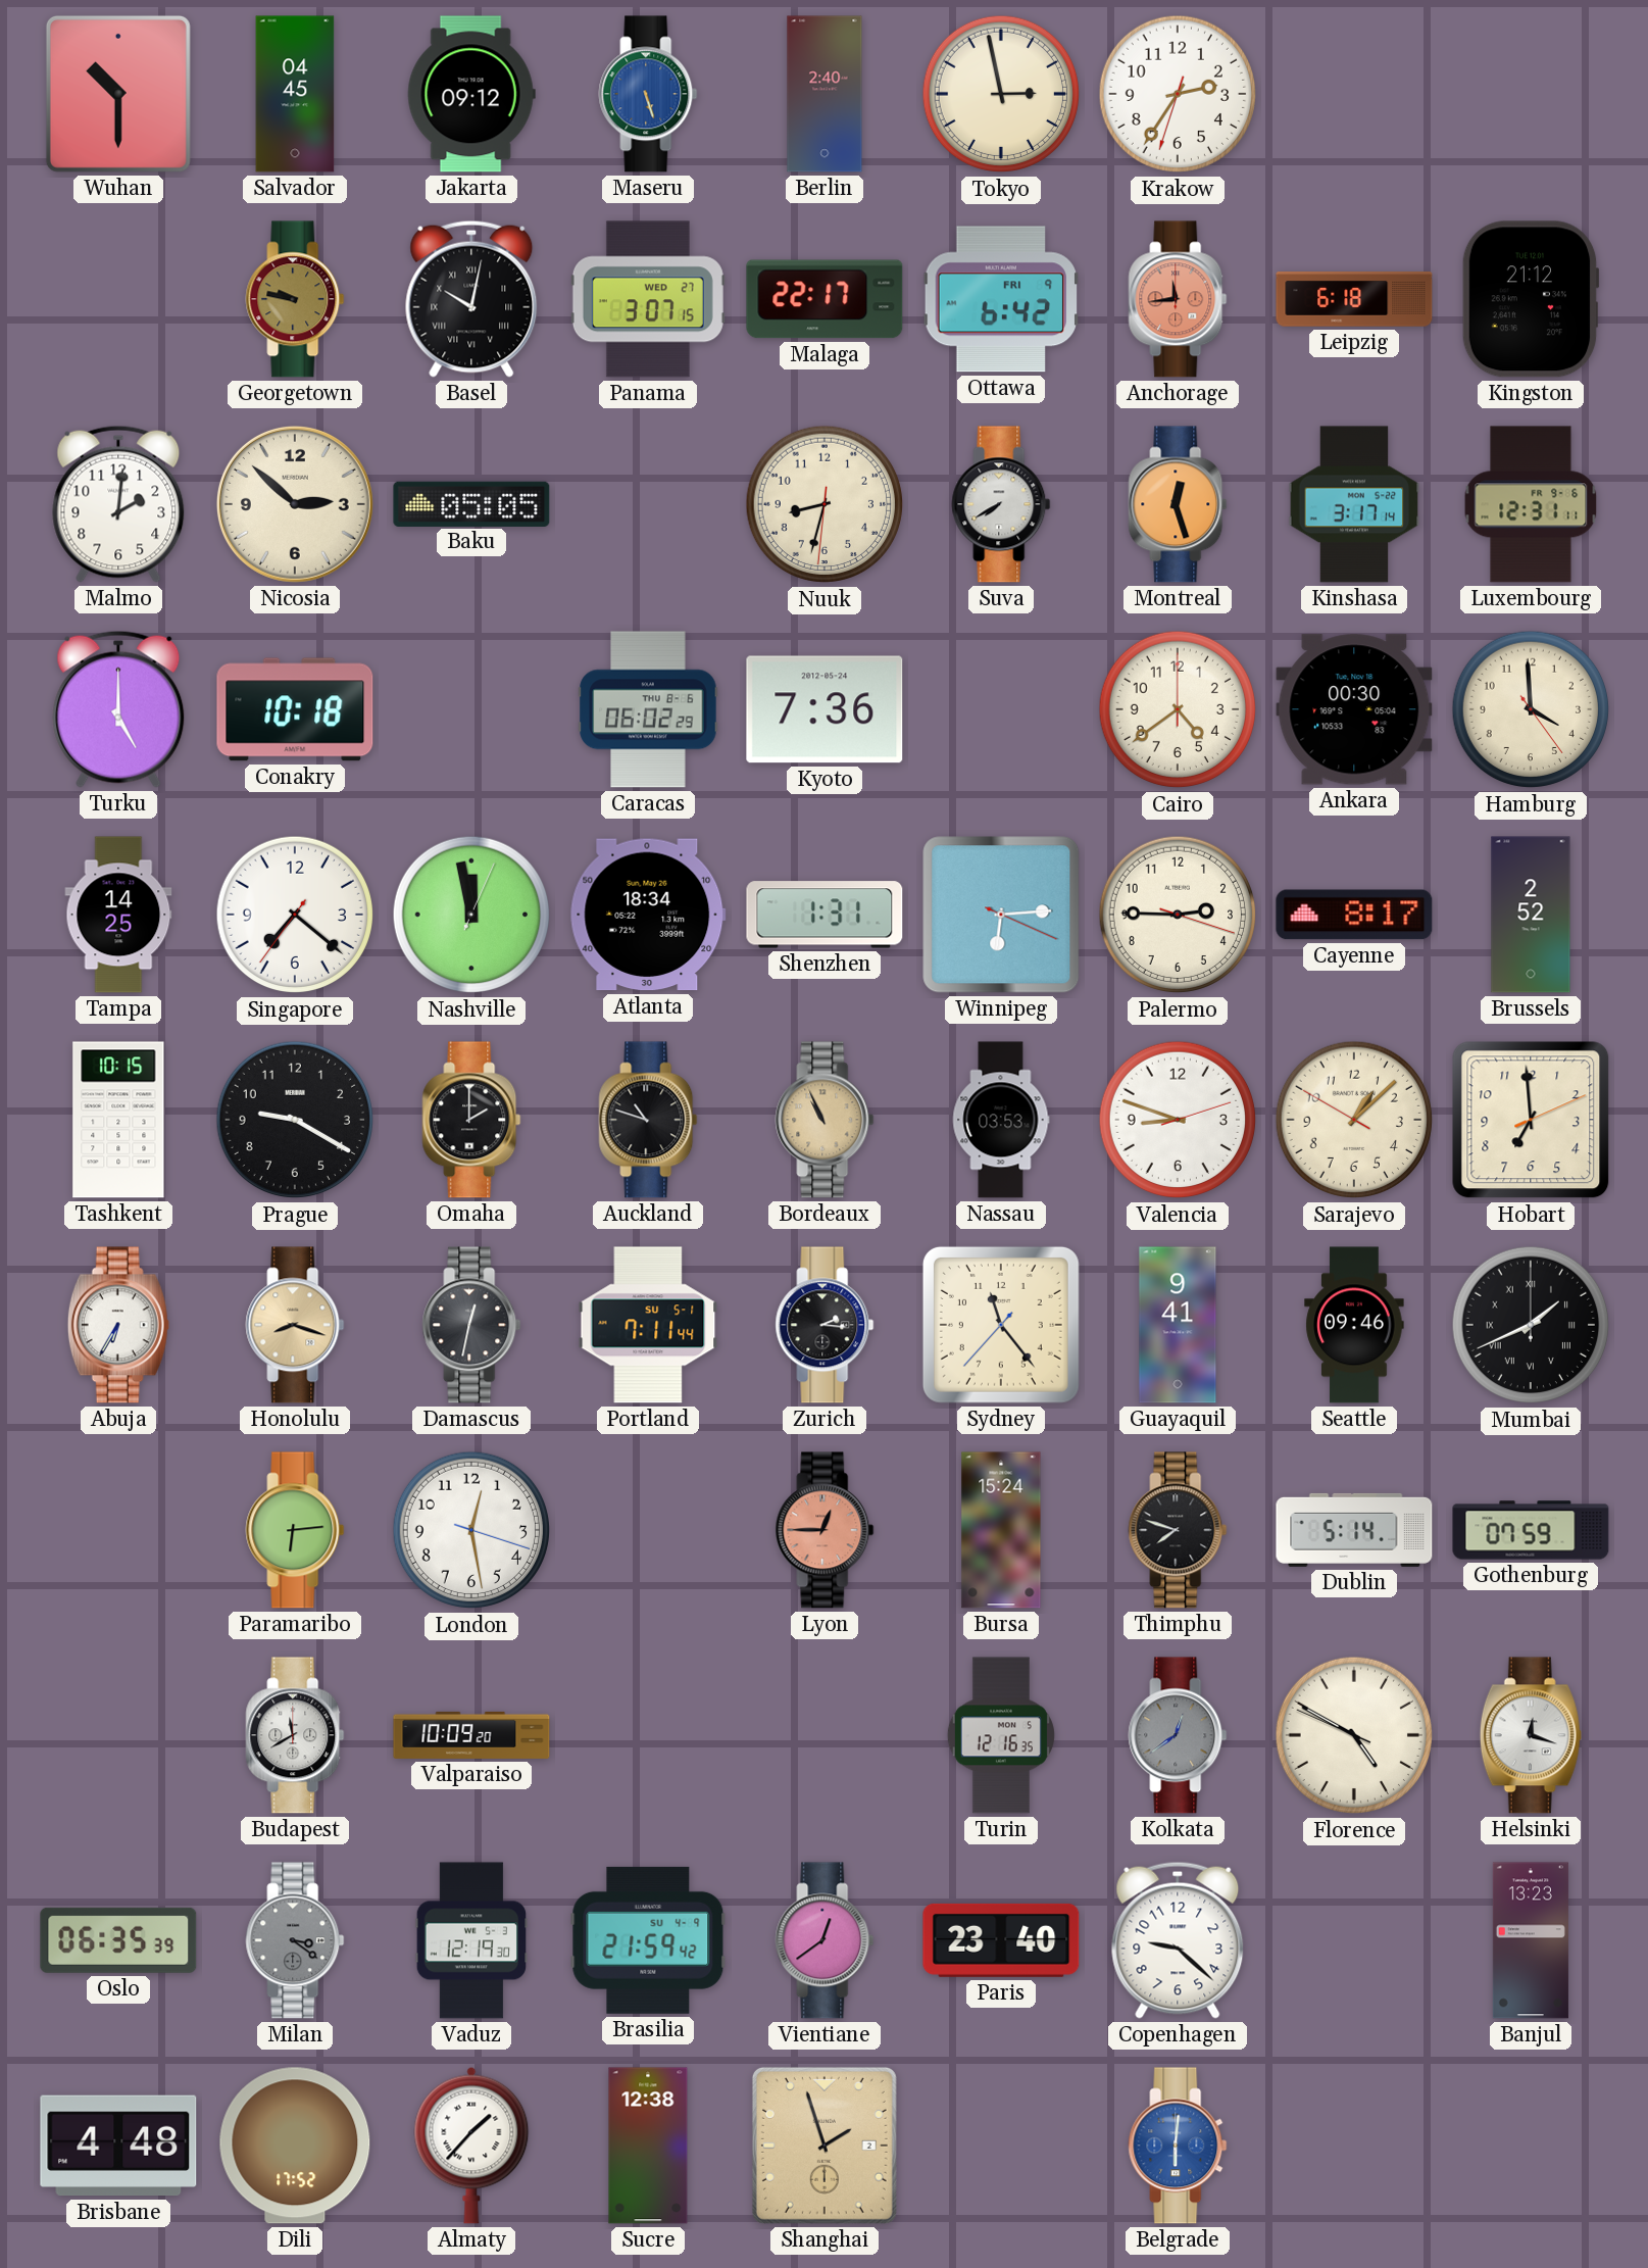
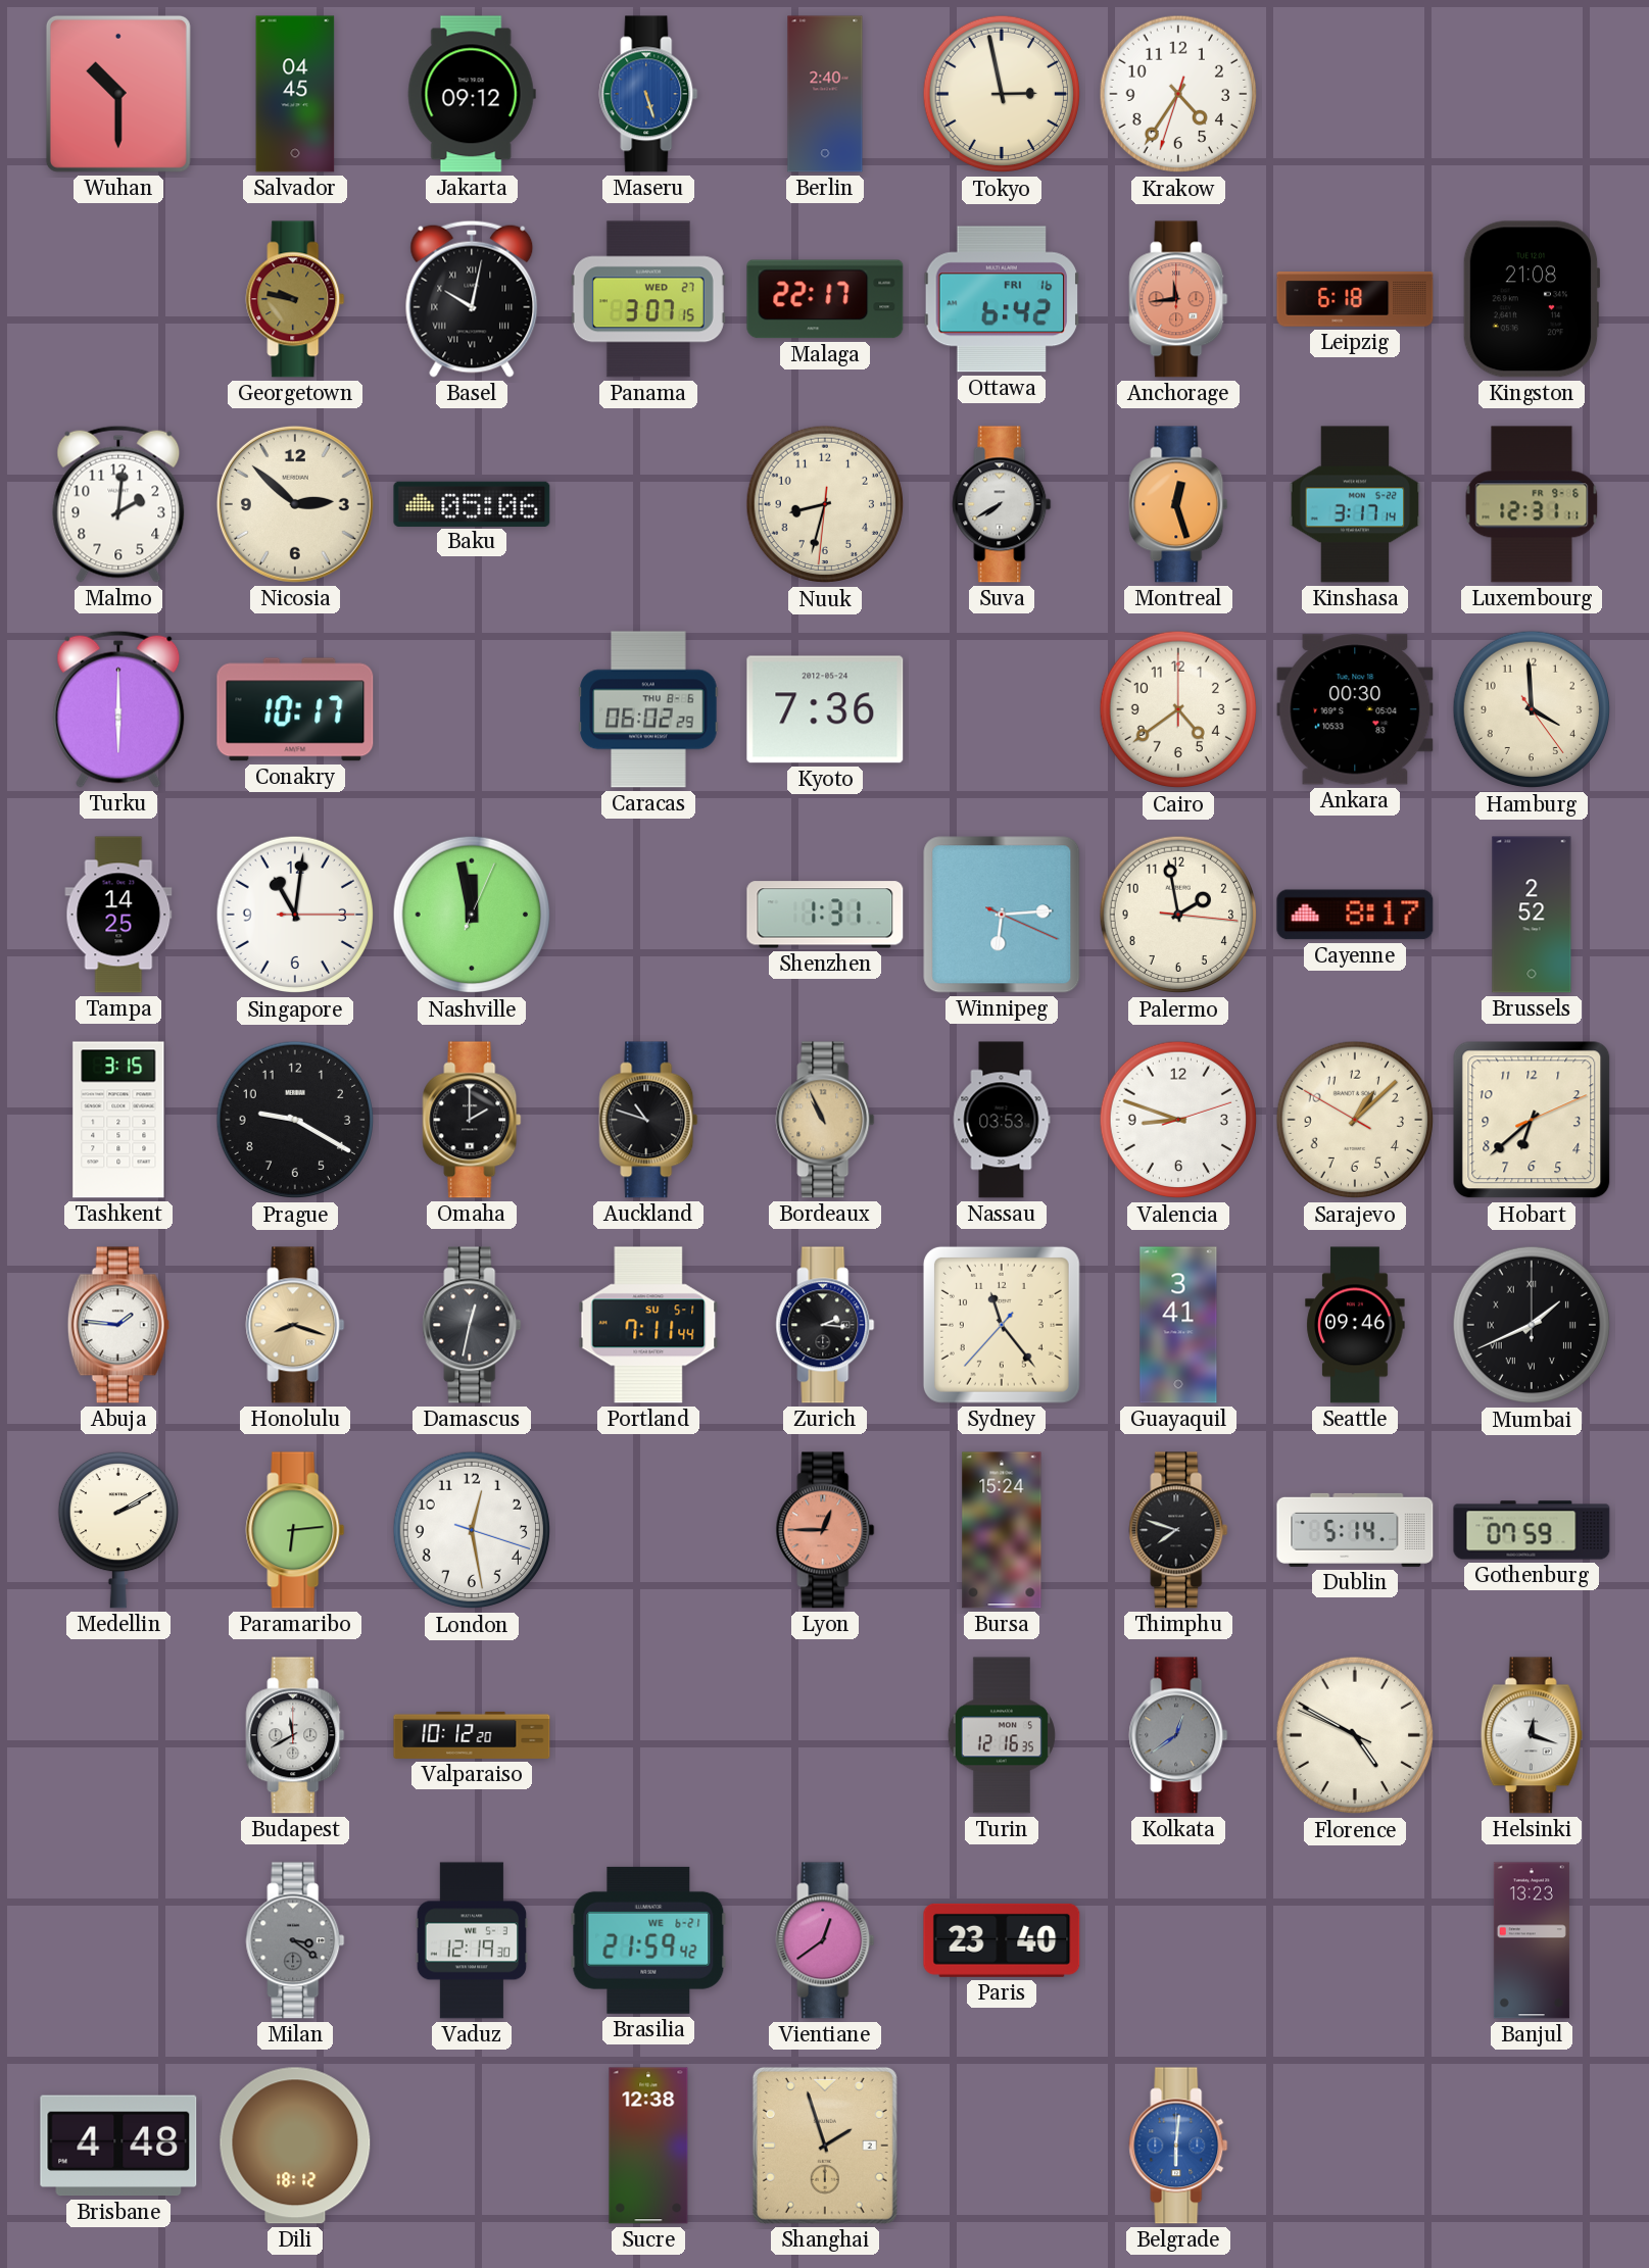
Krakow: 2:35 -> 4:35 (1178, 94)
Ottawa date: FRI 9 -> FRI 16 (1001, 299)
Kingston: 21:12 -> 21:08 (1532, 299)
Baku: 05:05 -> 05:06 (472, 503)
Turku: 5:00 -> 6:00 (118, 709)
Conakry: 10:18 -> 10:17 (295, 709)
Singapore: 7:21 -> 11:01 (295, 915)
Atlanta: 18:34 -> none (648, 915)
Palermo: 2:45 -> 1:58 (1178, 915)
Tashkent: 10:15 -> 3:15 (118, 1120)
Hobart: 6:59 -> 6:38 (1532, 1120)
Abuja: 6:35 -> 1:46 (118, 1325)
Guayaquil: 9:41 -> 3:41 (1178, 1325)
Medellin: none -> 2:10 (118, 1530)
Valparaiso: 10:09 -> 10:12 (472, 1735)
Oslo: 06:35 -> none (118, 1940)
Brasilia date: SU 4-9 -> WE 6-21 (648, 1940)
Copenhagen: 9:22 -> none (1178, 1940)
Dili: 17:52 -> 18:12 (295, 2146)
Almaty: 1:37 -> none (471, 2146)
